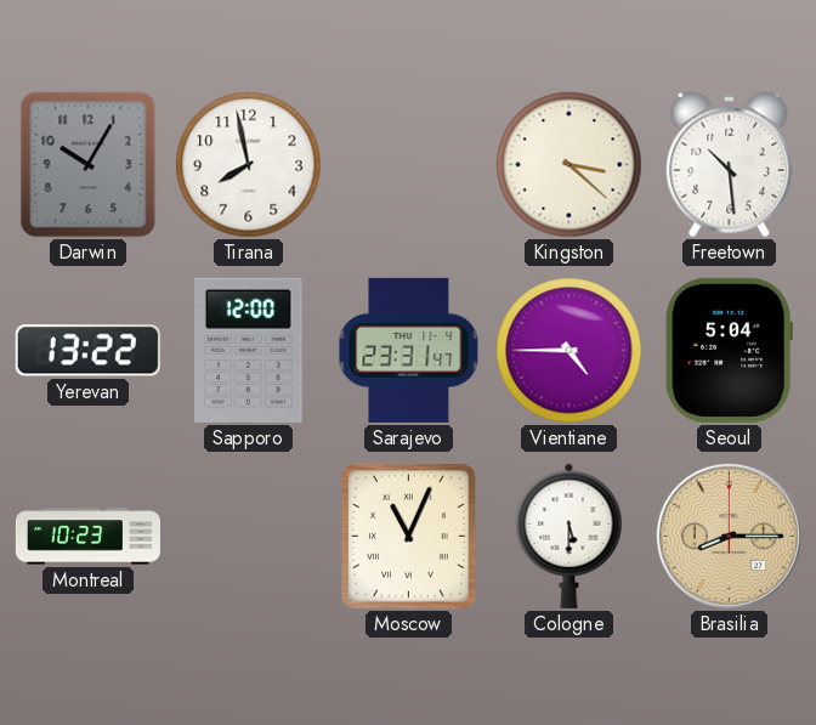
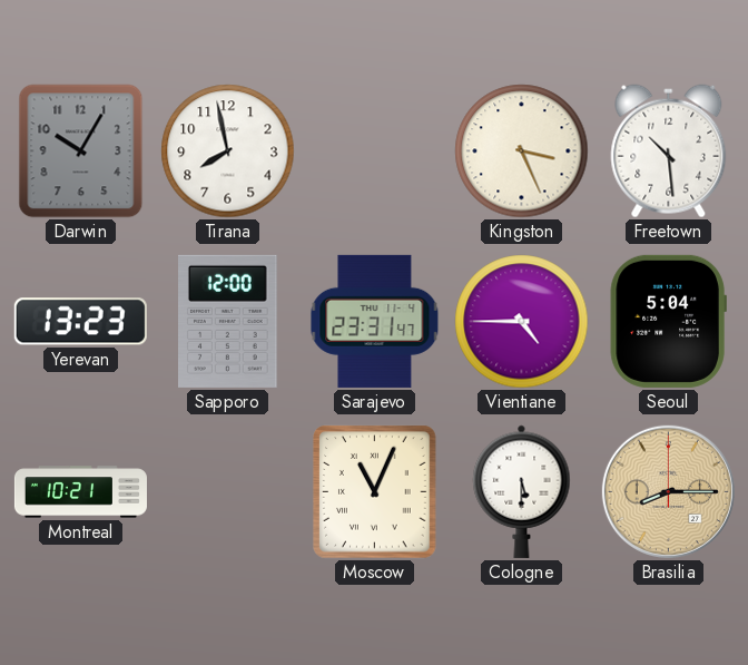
Kingston: 3:22 -> 3:26 (522, 151)
Yerevan: 13:22 -> 13:23 (80, 322)
Montreal: 10:23 -> 10:21 (80, 492)
